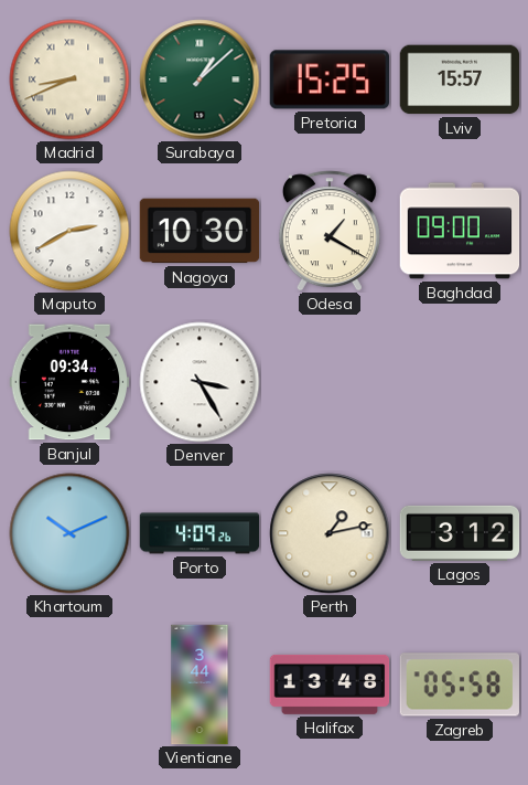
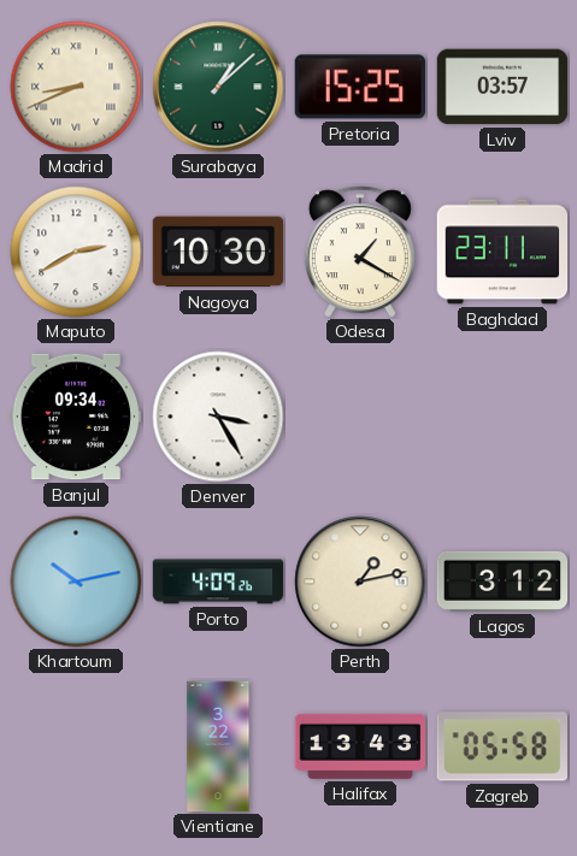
Lviv: 15:57 -> 03:57 (502, 87)
Baghdad: 09:00 -> 23:11 (502, 252)
Khartoum: 10:11 -> 10:13 (76, 582)
Vientiane: 3:44 -> 3:22 (218, 746)
Halifax: 13:48 -> 13:43 (360, 746)
